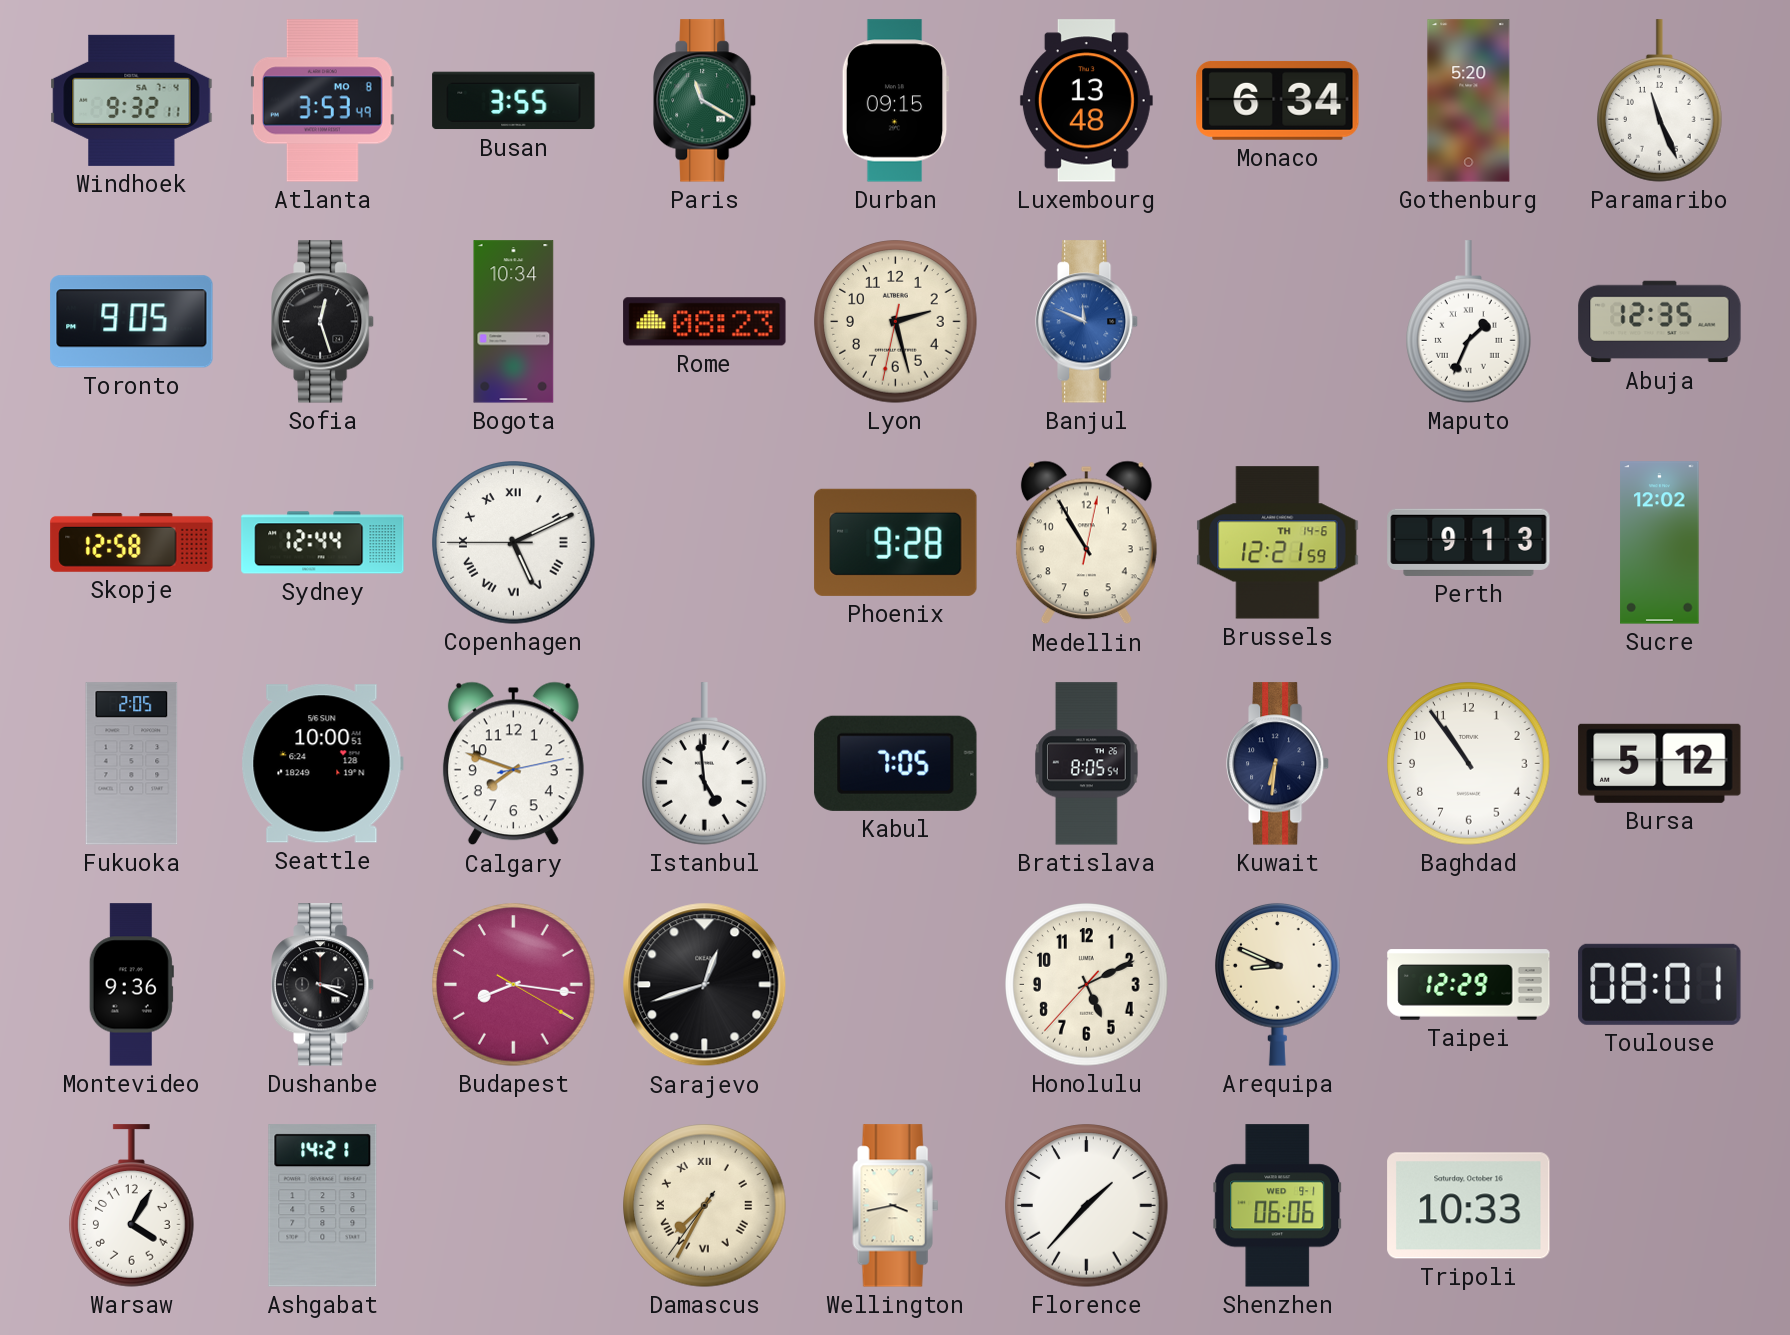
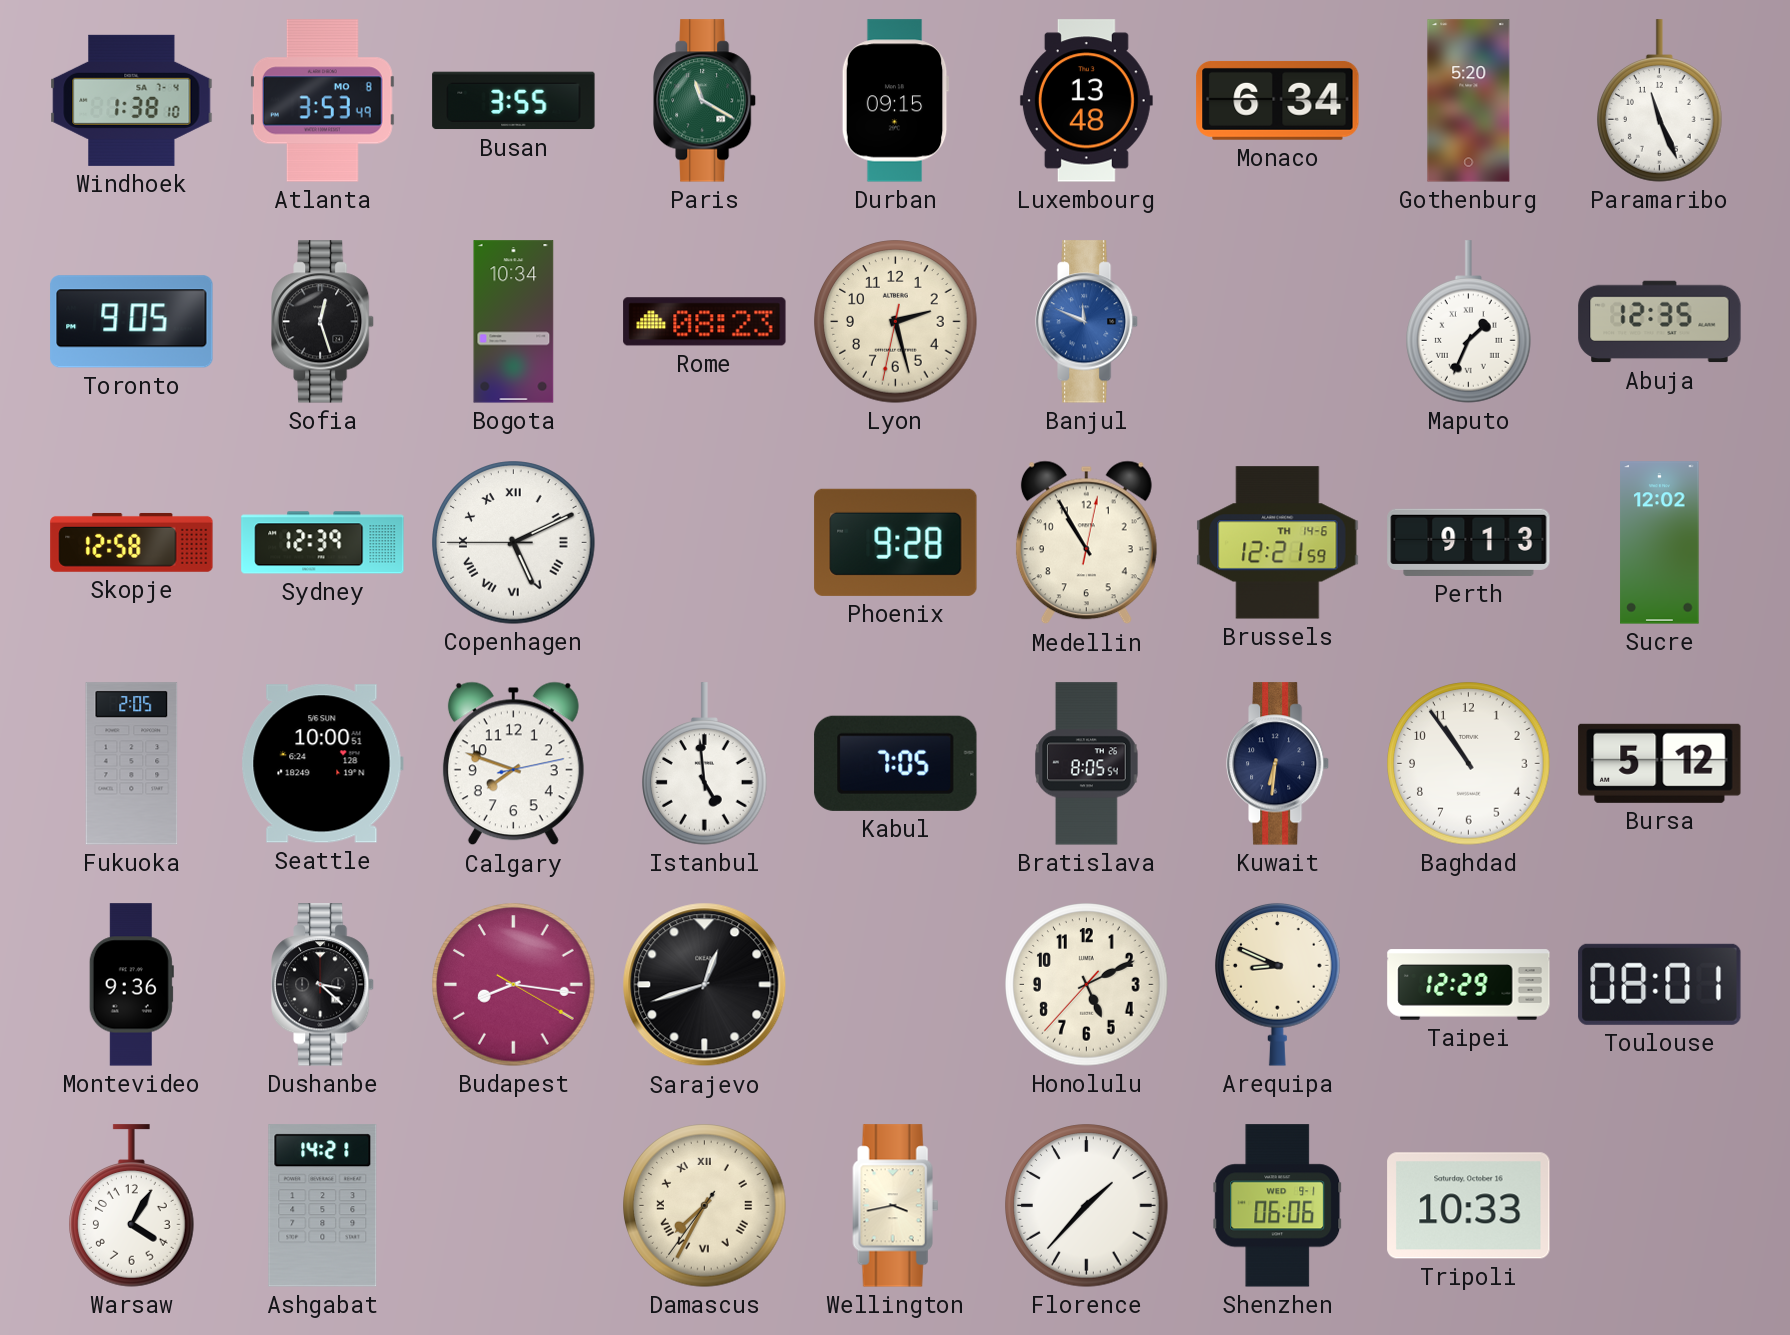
Windhoek: 9:32 -> 1:38 (132, 100)
Sydney: 12:44 -> 12:39 (323, 543)
Dushanbe: 3:19 -> 3:22 (324, 985)
